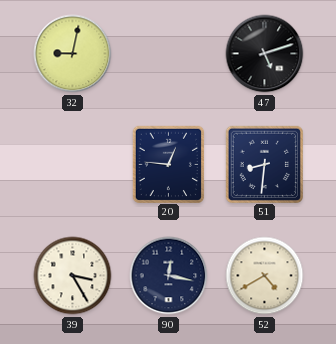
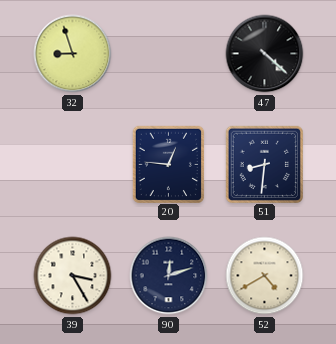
32: 9:02 -> 8:57 (73, 54)
47: 5:12 -> 4:22 (265, 54)
90: 12:17 -> 12:12 (169, 276)
